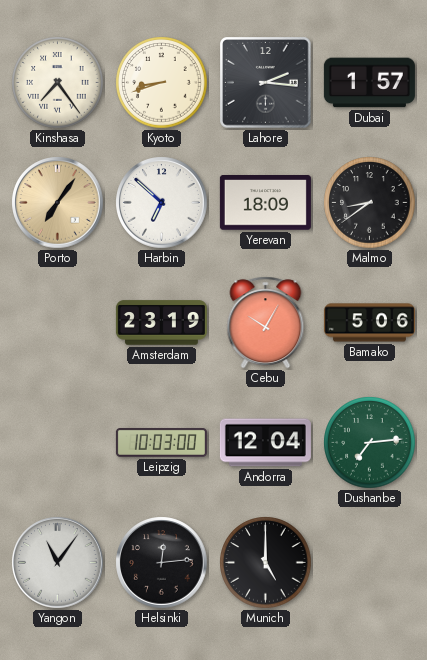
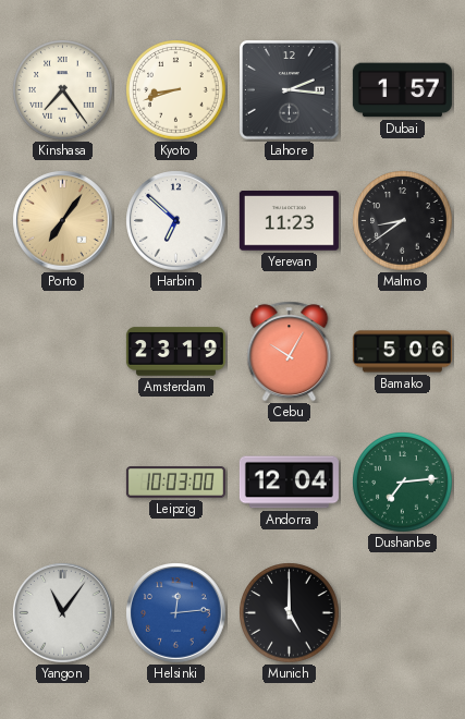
Yerevan: 18:09 -> 11:23 (289, 221)
Helsinki dial: black -> blue (176, 613)
